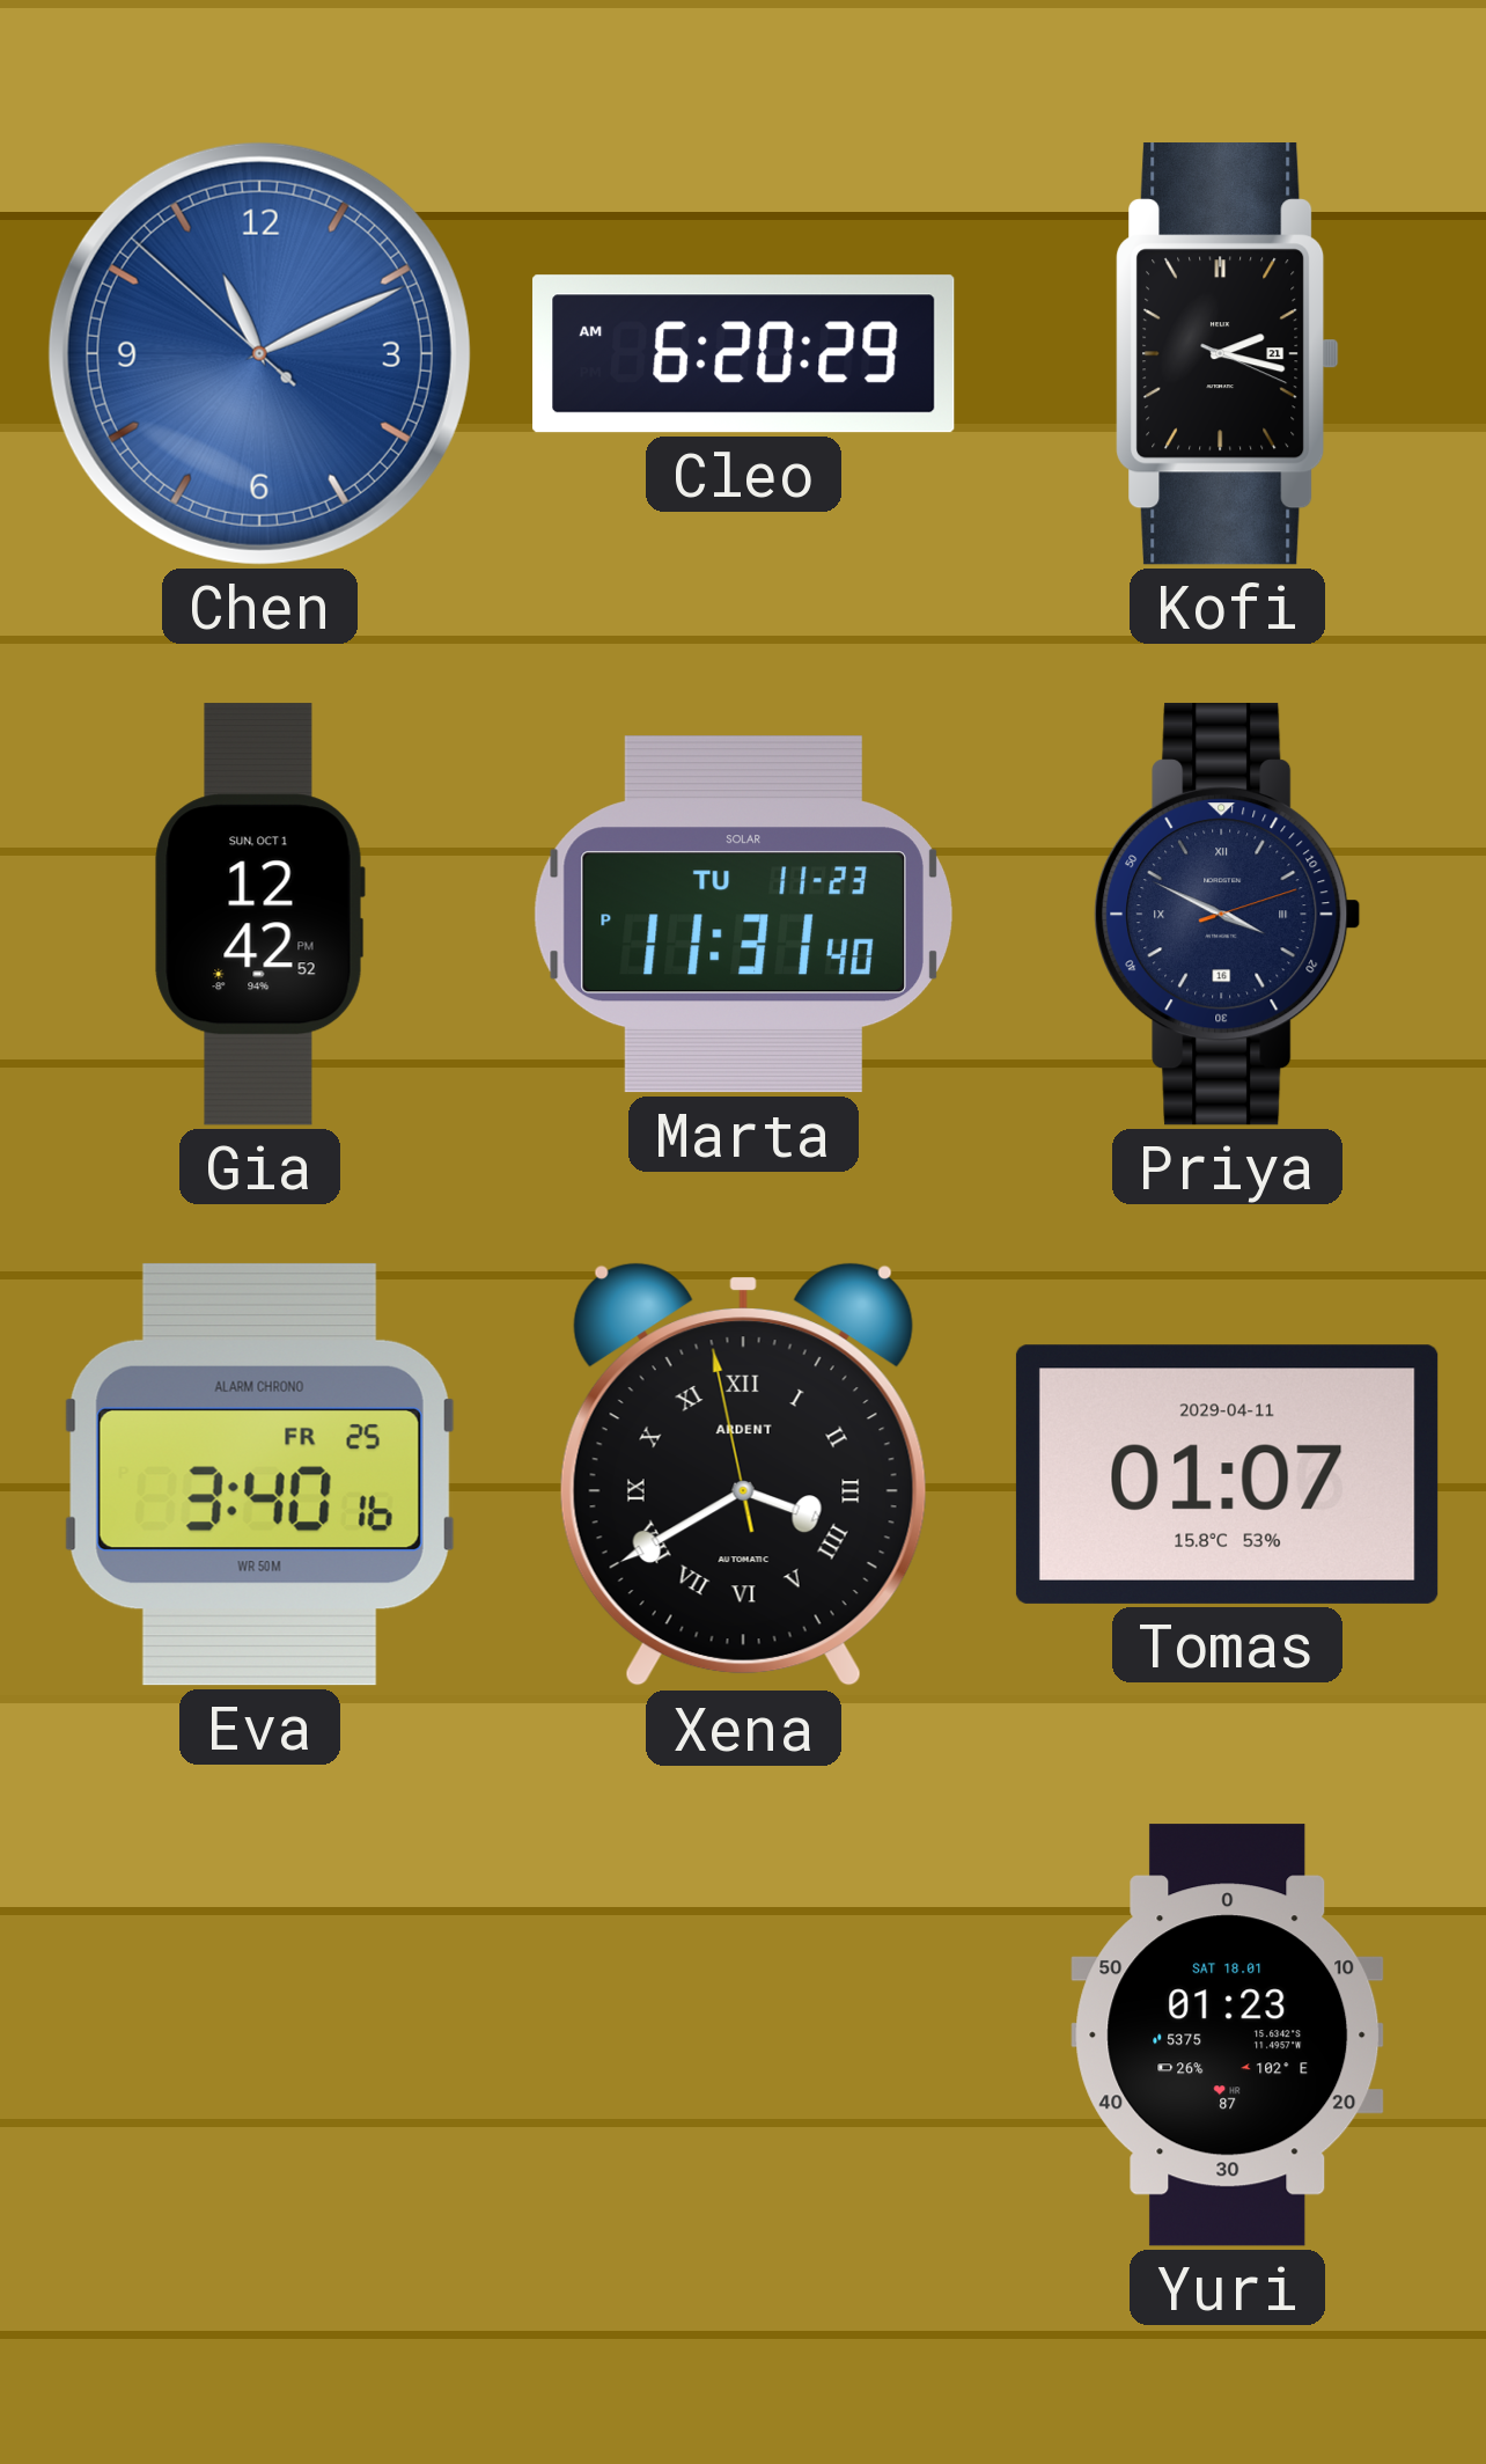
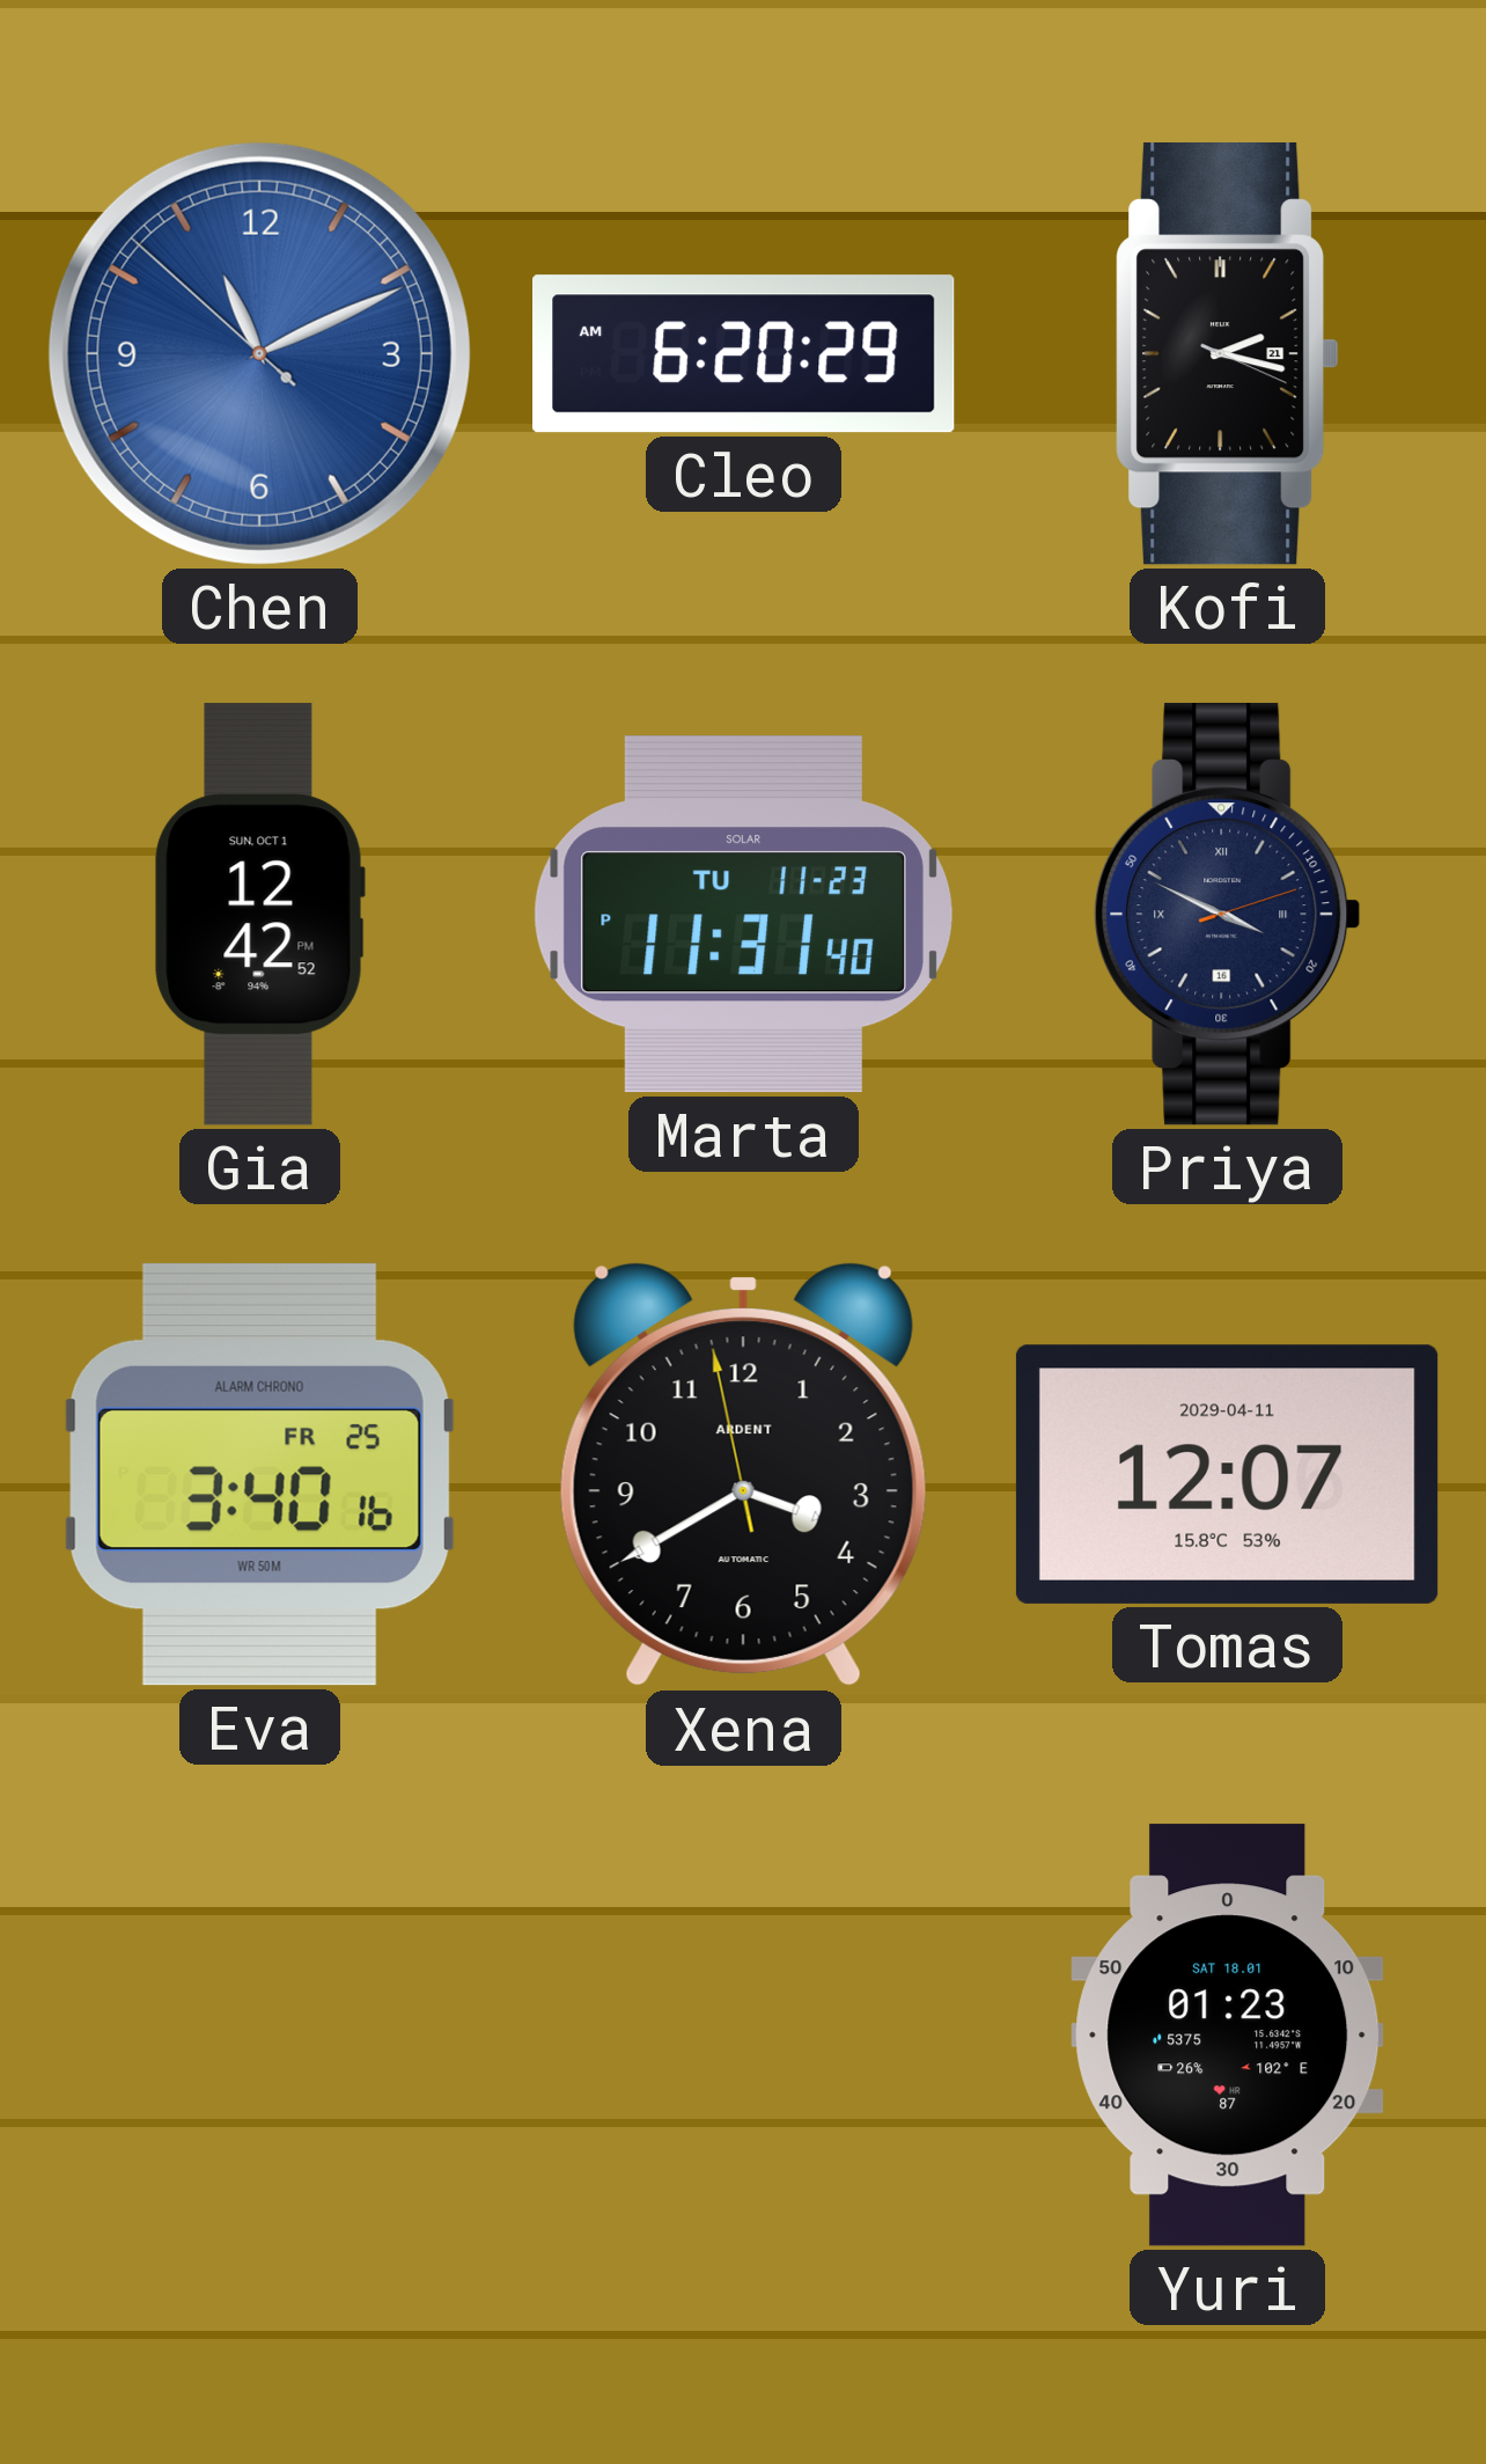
Xena numerals: Roman -> Arabic (743, 1475)
Tomas: 01:07 -> 12:07 (1227, 1474)
